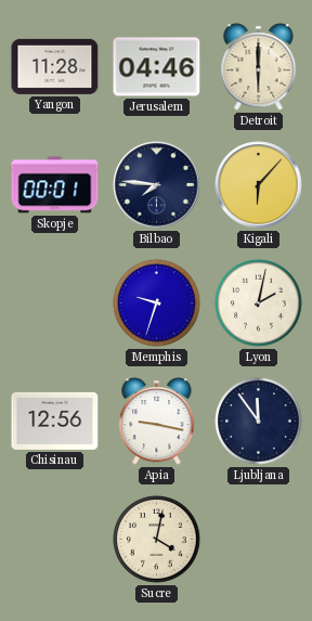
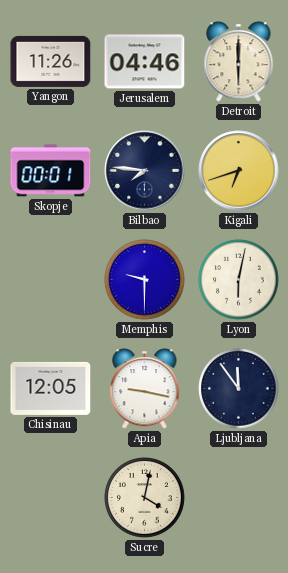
Yangon: 11:28 -> 11:26 (51, 61)
Kigali: 6:07 -> 6:42 (239, 171)
Memphis: 9:33 -> 9:30 (145, 280)
Lyon: 2:02 -> 6:02 (239, 280)
Chisinau: 12:56 -> 12:05 (51, 388)
